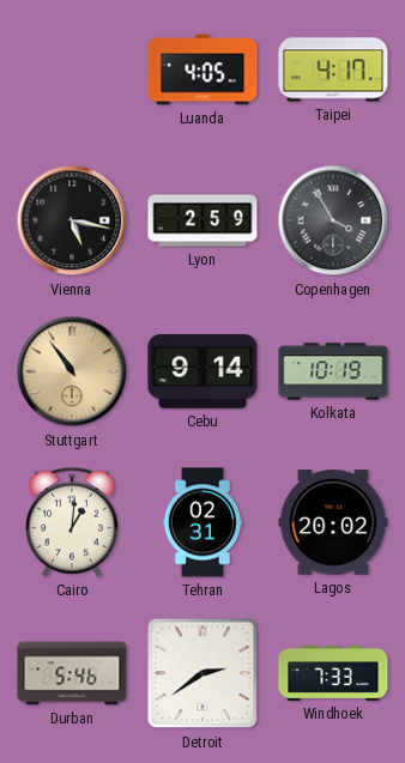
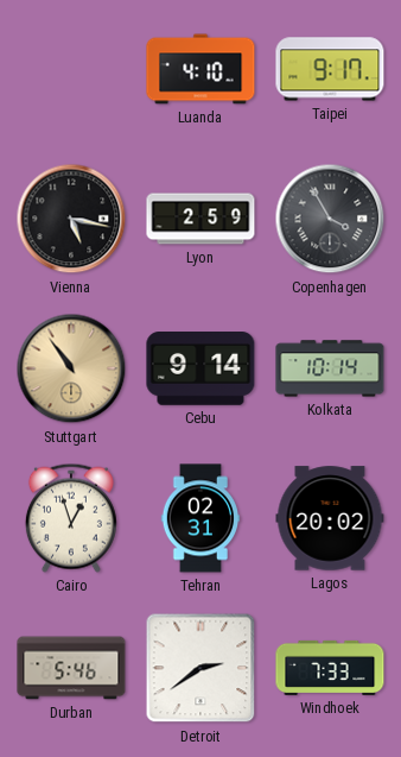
Luanda: 4:05 -> 4:10 (200, 69)
Taipei: 4:17 -> 9:17 (330, 69)
Kolkata: 10:19 -> 10:14 (330, 368)
Cairo: 1:01 -> 12:57 (71, 518)
